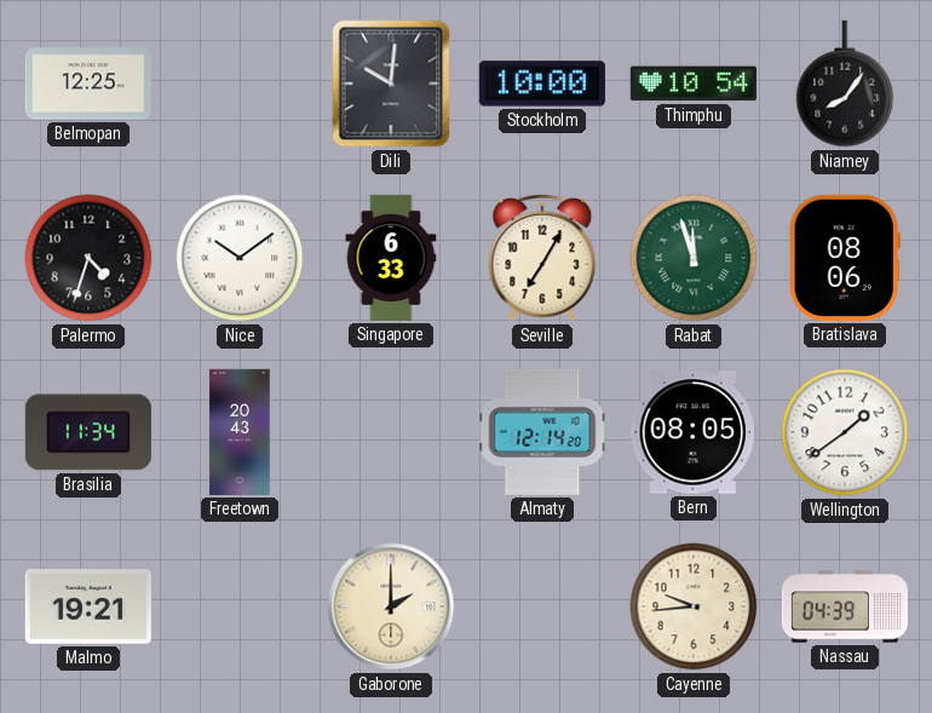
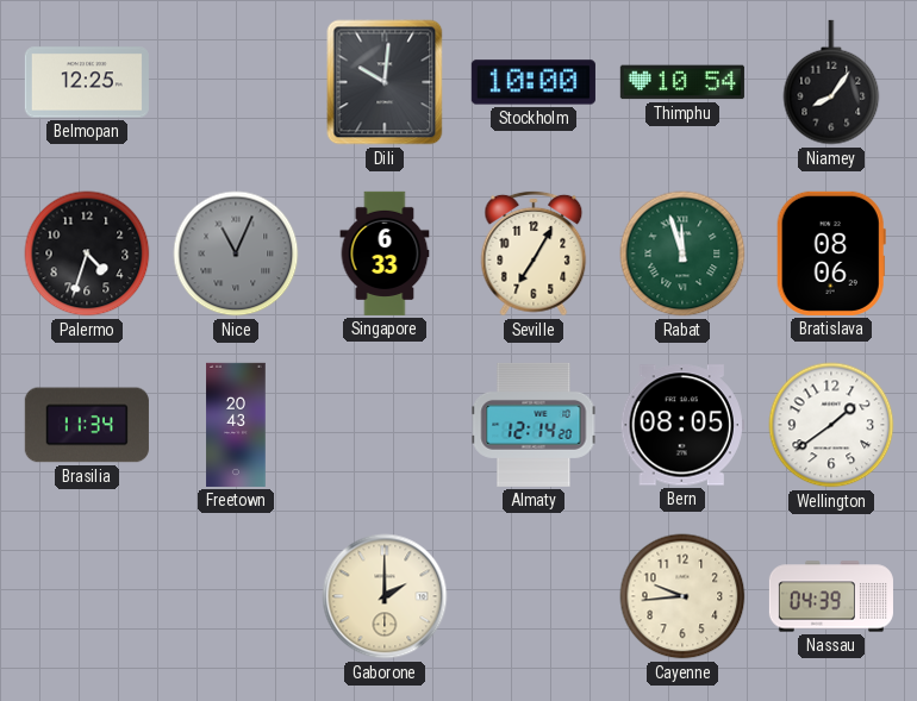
Nice: 10:09 -> 11:04 (236, 254)
Nice dial: white -> grey (236, 254)
Malmo: 19:21 -> none (88, 606)
